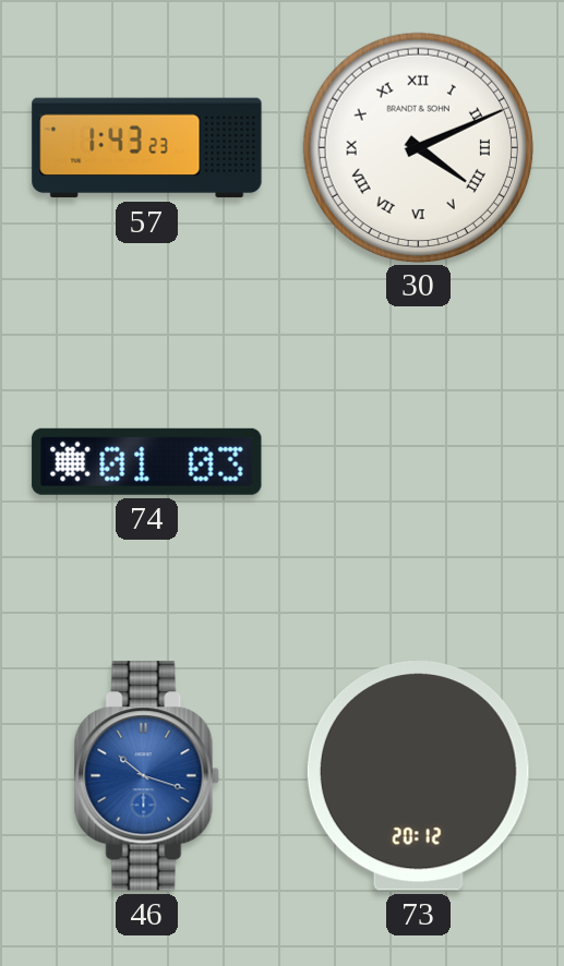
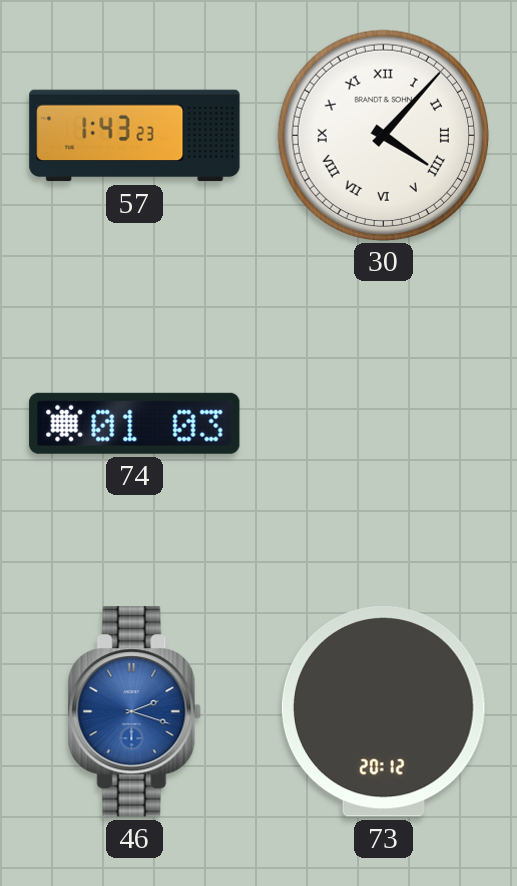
30: 4:11 -> 4:07 (383, 135)
46: 10:18 -> 2:18 (134, 712)
